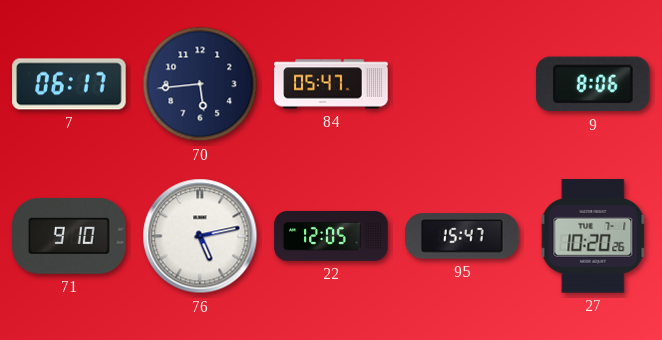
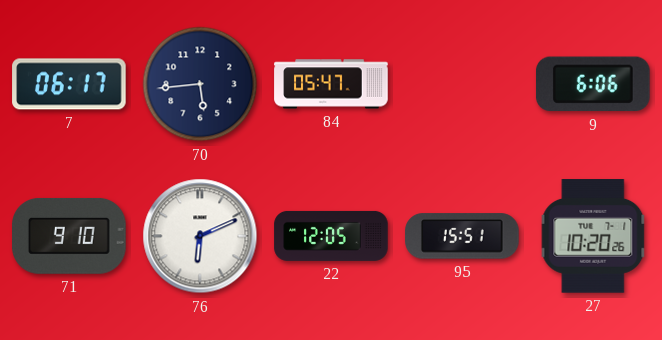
9: 8:06 -> 6:06 (593, 84)
76: 5:13 -> 6:11 (200, 236)
95: 15:47 -> 15:51 (462, 236)
